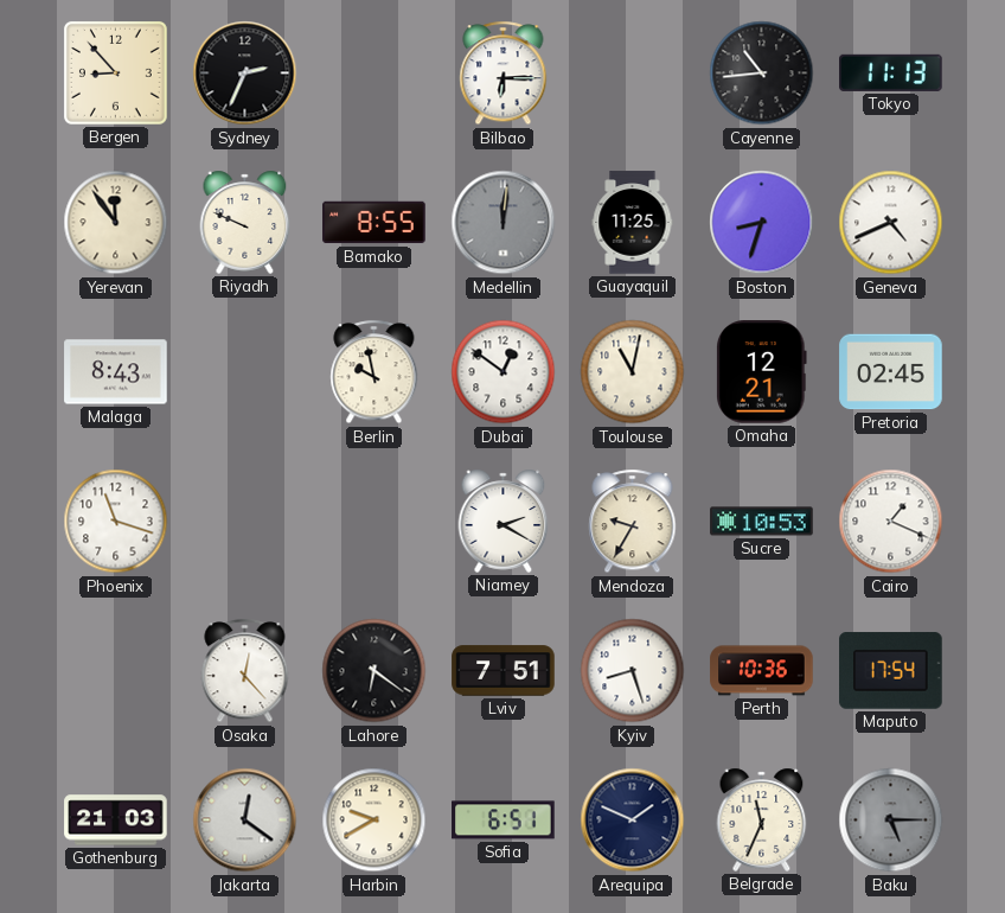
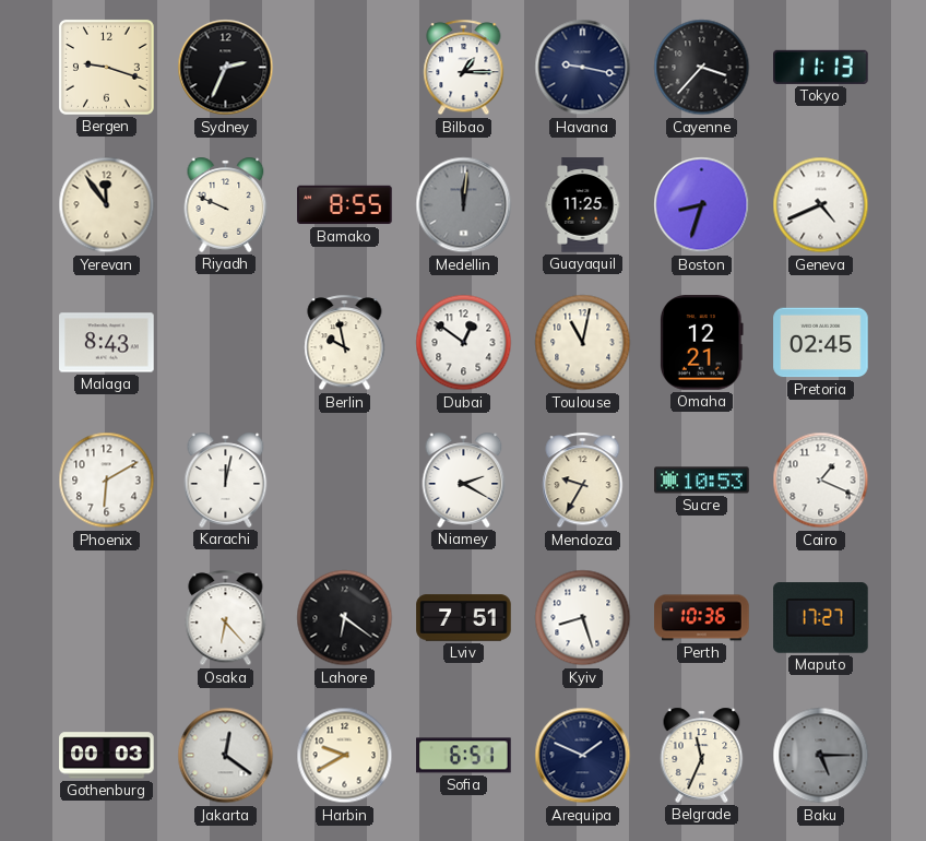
Bergen: 8:53 -> 9:18 (106, 67)
Bilbao: 6:15 -> 1:15 (464, 68)
Havana: none -> 9:17 (583, 68)
Cayenne: 10:44 -> 3:37 (702, 68)
Phoenix: 11:18 -> 6:10 (107, 481)
Karachi: none -> 12:02 (226, 479)
Osaka: 12:23 -> 6:23 (226, 618)
Maputo: 17:54 -> 17:27 (821, 618)
Gothenburg: 21:03 -> 00:03 (107, 756)
